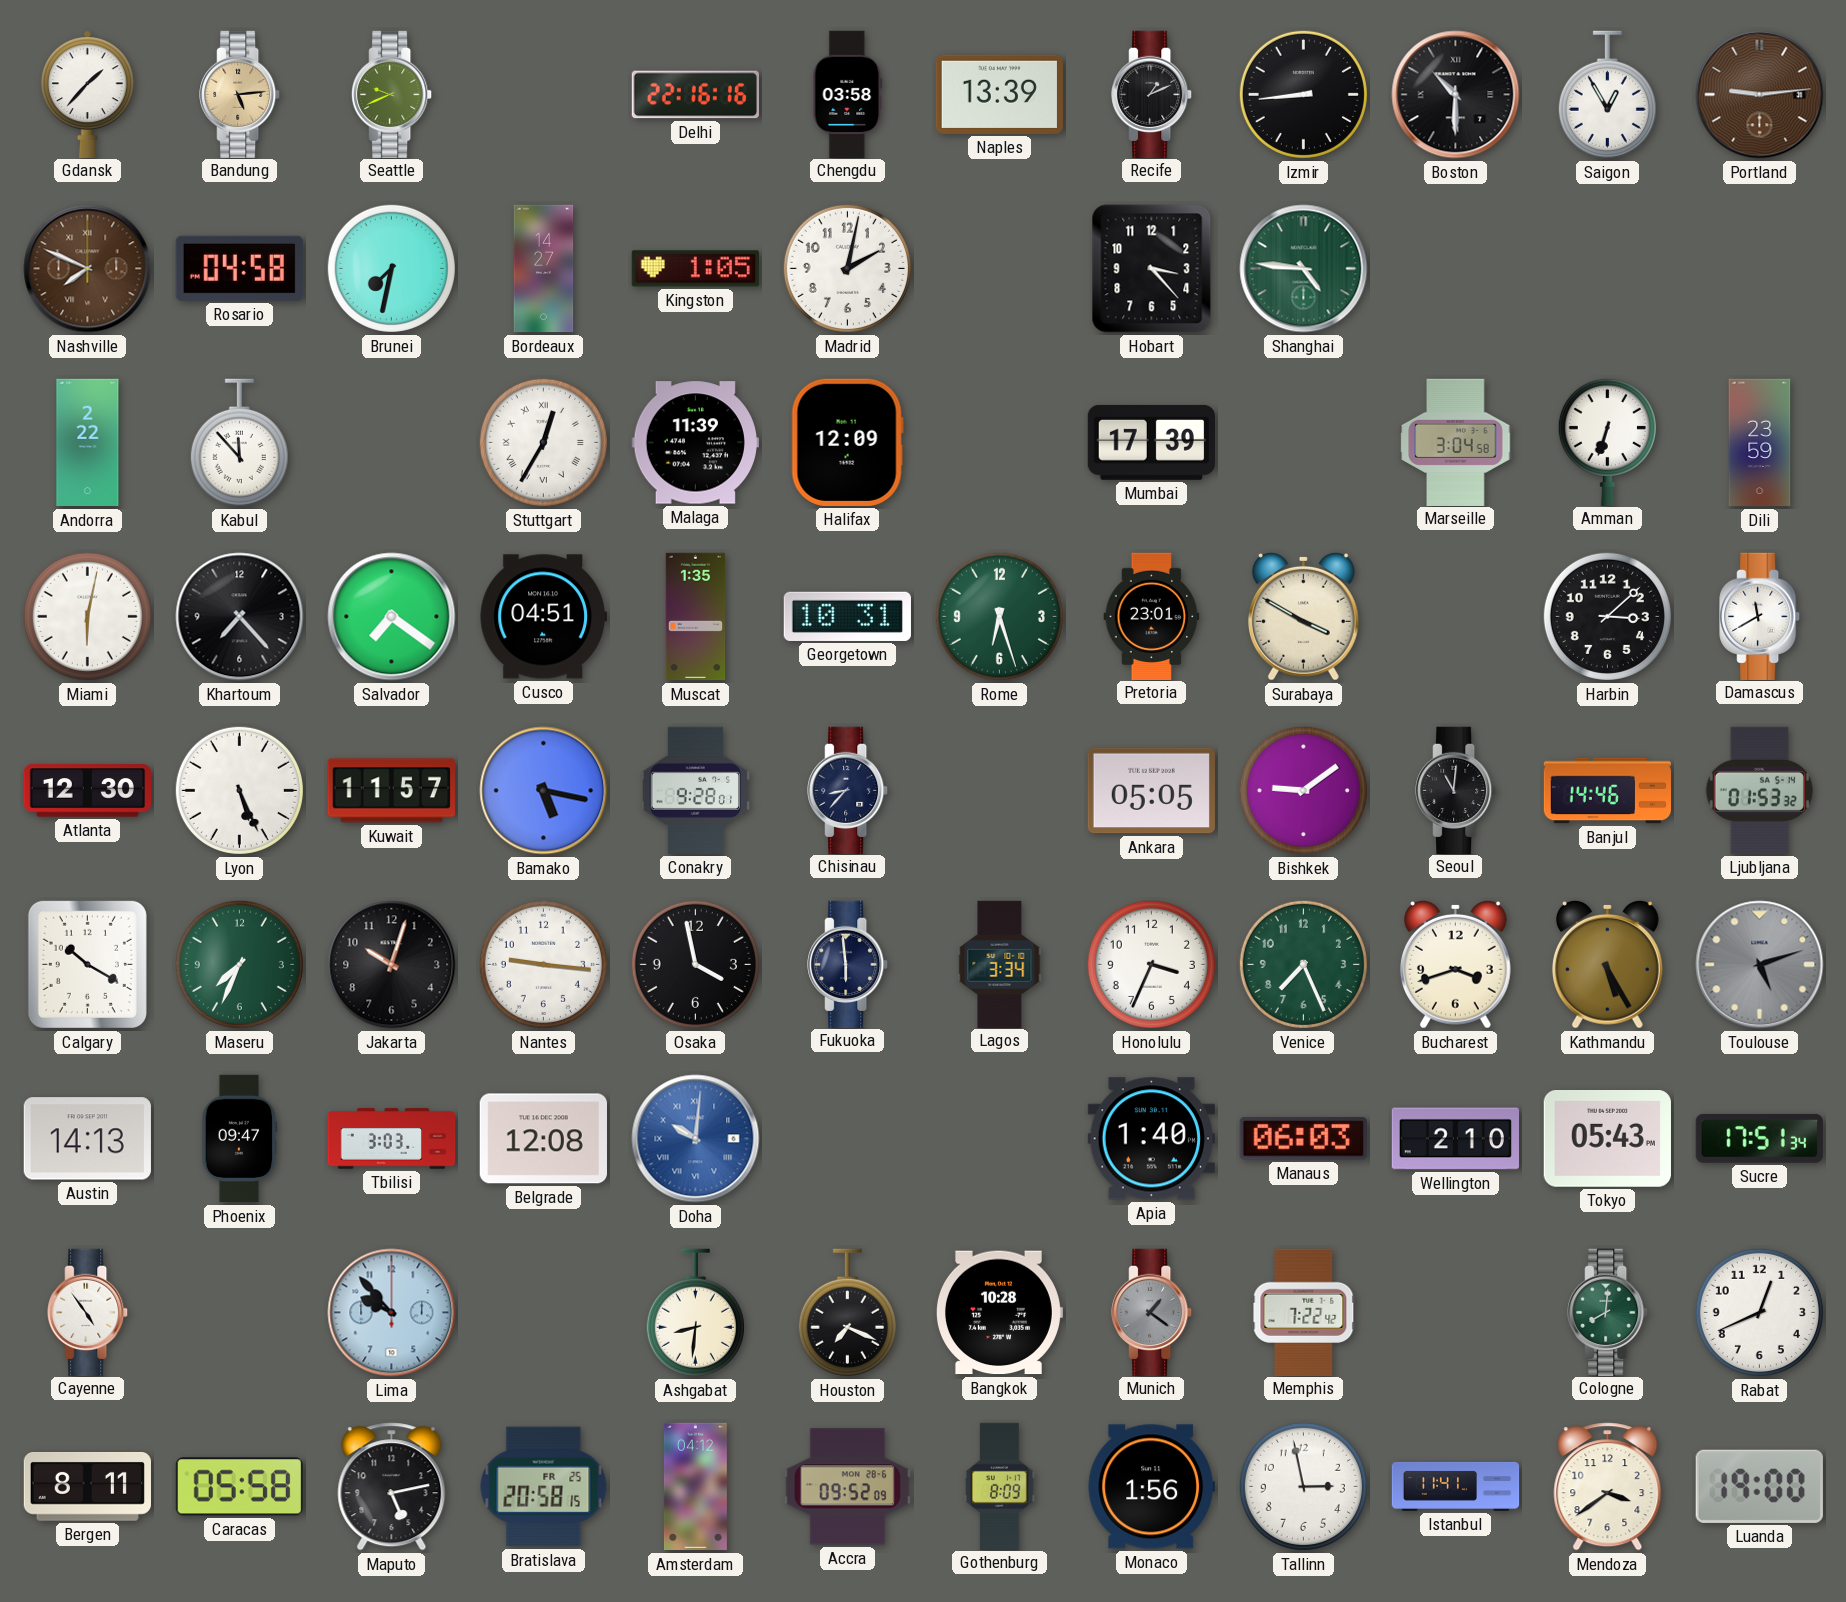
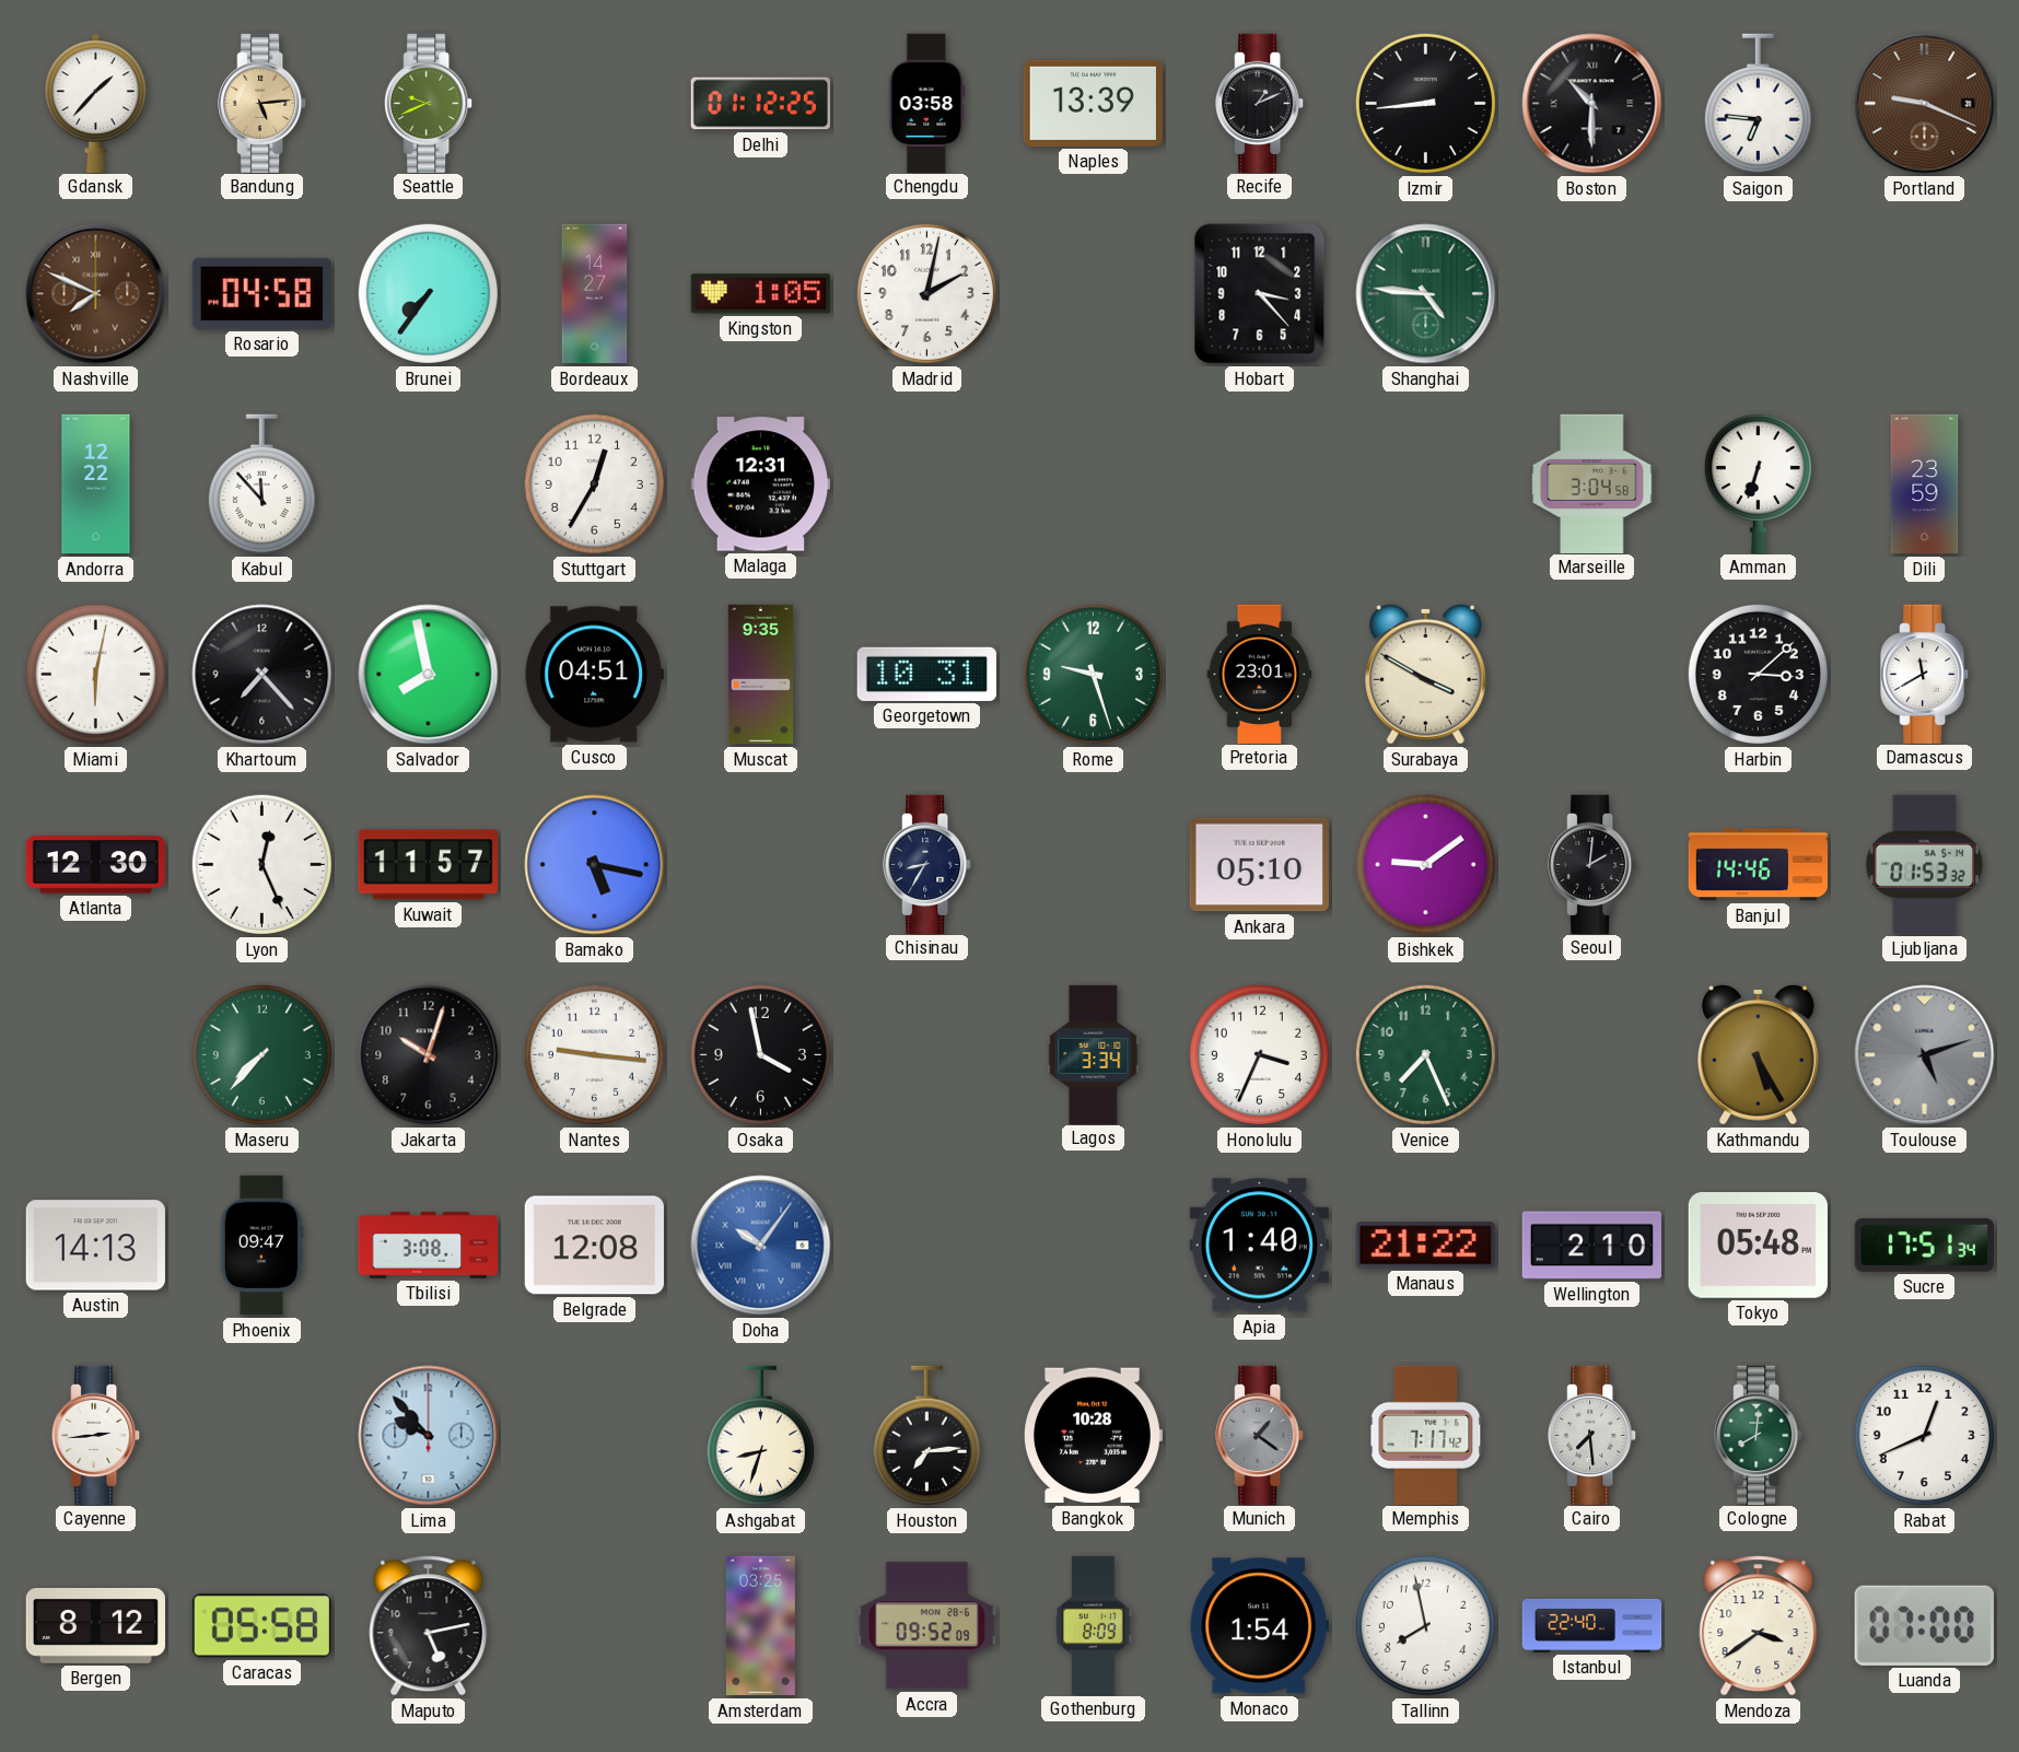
Delhi: 22:16 -> 01:12 (760, 104)
Saigon: 12:55 -> 6:46 (1758, 104)
Portland: 9:14 -> 9:19 (1925, 104)
Brunei: 7:32 -> 7:36 (428, 293)
Andorra: 2:22 -> 12:22 (96, 484)
Stuttgart numerals: Roman -> Arabic (594, 483)
Malaga: 11:39 -> 12:31 (760, 484)
Halifax: 12:09 -> none (847, 442)
Mumbai: 17:39 -> none (1151, 442)
Salvador: 7:21 -> 7:58 (429, 675)
Muscat: 1:35 -> 9:35 (761, 675)
Rome: 6:27 -> 9:27 (1093, 674)
Lyon: 5:26 -> 12:26 (261, 864)
Conakry: 9:28 -> none (695, 790)
Chisinau: 8:37 -> 8:35 (927, 864)
Ankara: 05:05 -> 05:10 (1259, 865)
Seoul: 11:01 -> 2:01 (1592, 864)
Calgary: 10:20 -> none (87, 964)
Maseru: 7:34 -> 7:37 (261, 1054)
Fukuoka: 5:59 -> none (848, 964)
Bucharest: 3:42 -> none (1455, 964)
Tbilisi: 3:03 -> 3:08 (429, 1246)
Doha: 10:01 -> 10:06 (761, 1246)
Manaus: 06:03 -> 21:22 (1425, 1246)
Tokyo: 05:43 -> 05:48 (1758, 1246)
Cayenne: 4:54 -> 2:44 (96, 1435)
Ashgabat: 8:31 -> 8:33 (760, 1436)
Houston: 7:19 -> 7:14 (926, 1436)
Memphis: 7:22 -> 7:17 (1426, 1435)
Cairo: none -> 7:29 (1592, 1435)
Bergen: 8:11 -> 8:12 (95, 1626)
Bratislava: 20:58 -> none (544, 1487)
Amsterdam: 04:12 -> 03:25 (760, 1626)
Monaco: 1:56 -> 1:54 (1259, 1626)
Tallinn: 2:58 -> 7:58 (1425, 1625)
Istanbul: 11:41 -> 22:40 (1592, 1625)
Luanda: 19:00 -> 07:00 (1924, 1625)
